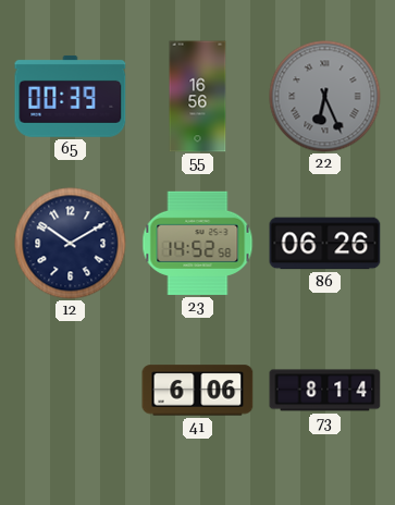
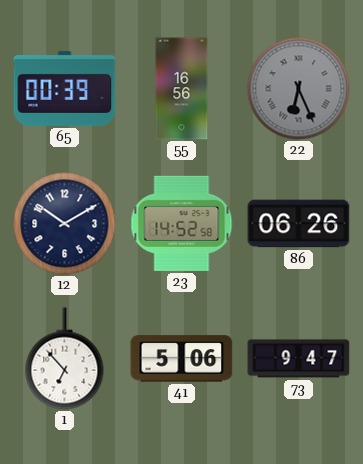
1: none -> 6:53 (65, 359)
41: 6:06 -> 5:06 (182, 359)
73: 8:14 -> 9:47 (299, 359)
